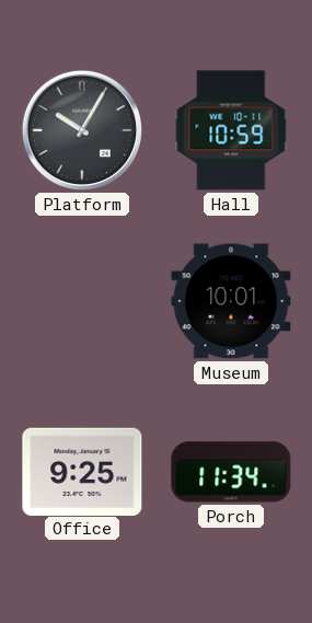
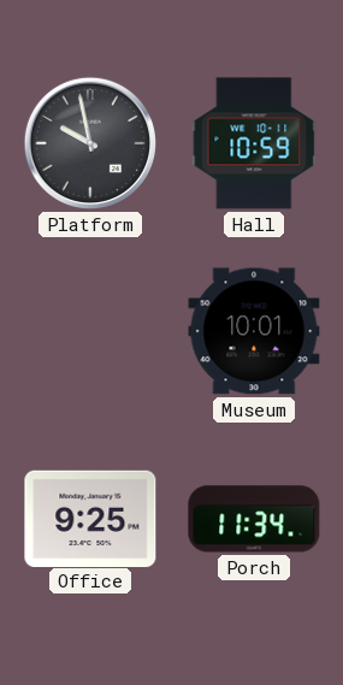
Platform: 10:05 -> 9:58 (90, 143)
